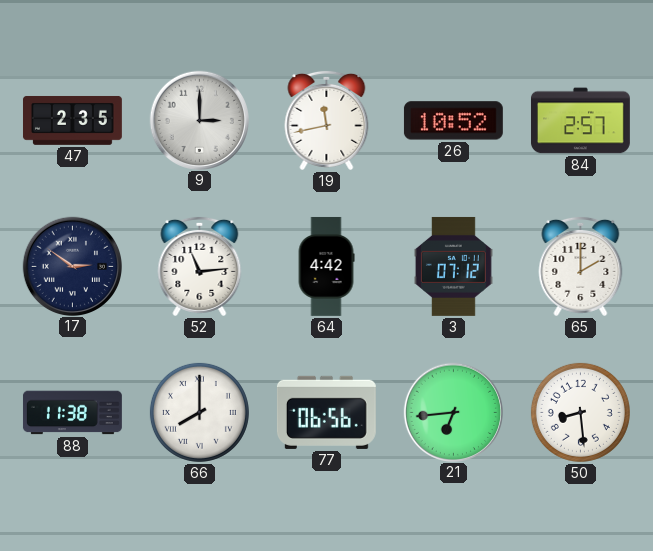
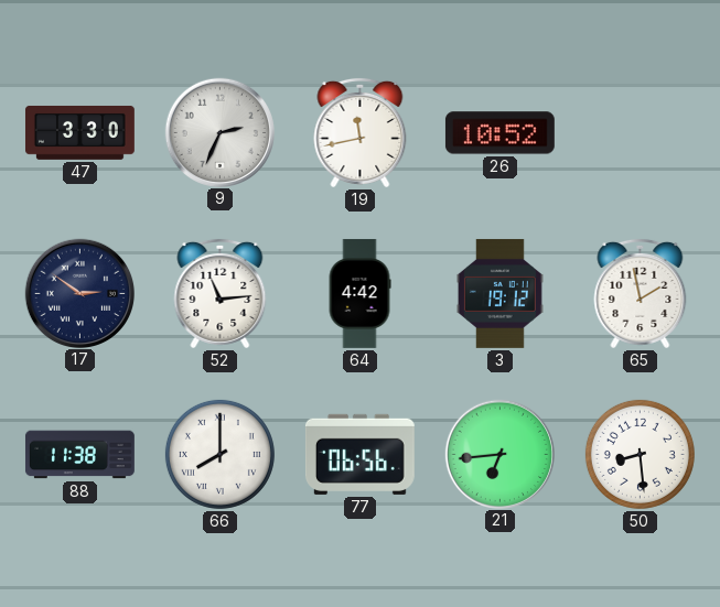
47: 2:35 -> 3:30 (79, 132)
9: 3:00 -> 2:34 (219, 132)
84: 2:57 -> none (580, 121)
3: 07:12 -> 19:12 (499, 293)
65: 2:00 -> 1:58 (641, 293)
